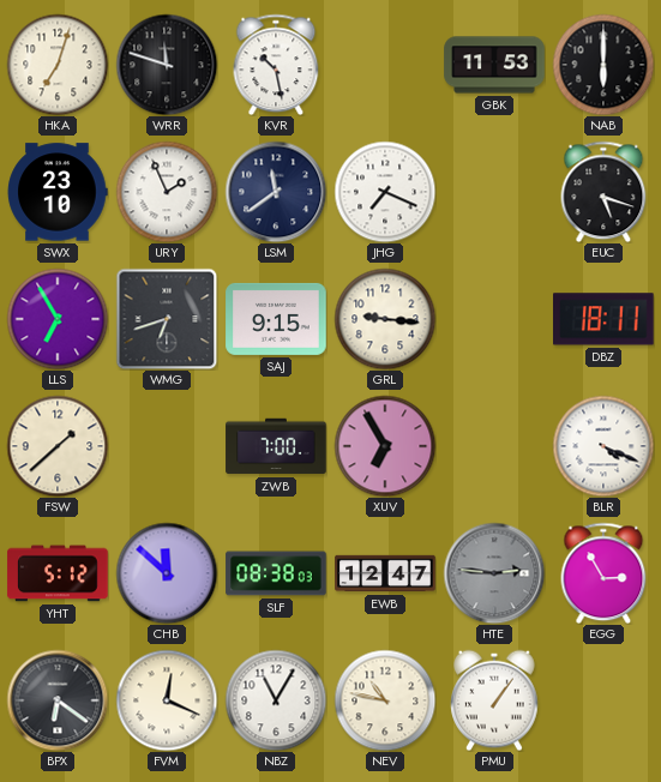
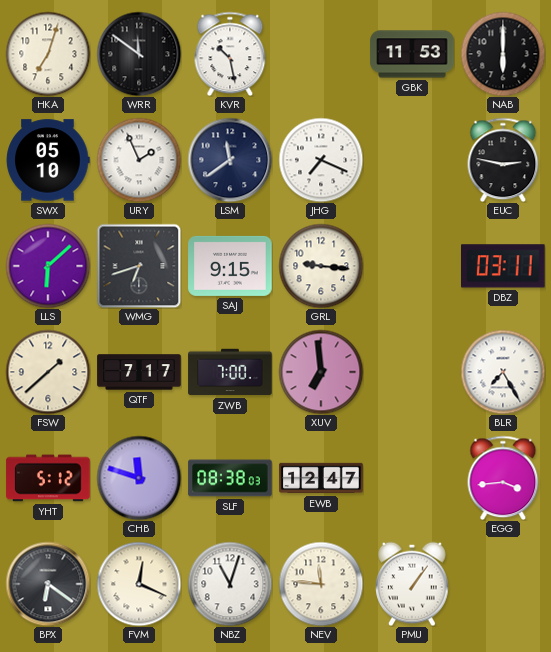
WRR: 11:48 -> 11:51 (139, 54)
SWX: 23:10 -> 05:10 (48, 160)
EUC: 5:18 -> 2:47 (503, 160)
LLS: 6:55 -> 6:08 (48, 266)
DBZ: 18:11 -> 03:11 (504, 266)
QTF: none -> 7:17 (139, 372)
XUV: 6:55 -> 6:59 (321, 372)
BLR: 4:19 -> 7:25 (503, 372)
CHB: 11:52 -> 11:48 (139, 478)
HTE: 2:46 -> none (494, 573)
EGG: 2:55 -> 3:44 (503, 478)
NBZ: 11:05 -> 11:03 (230, 584)
NEV: 10:47 -> 11:46 (321, 584)
